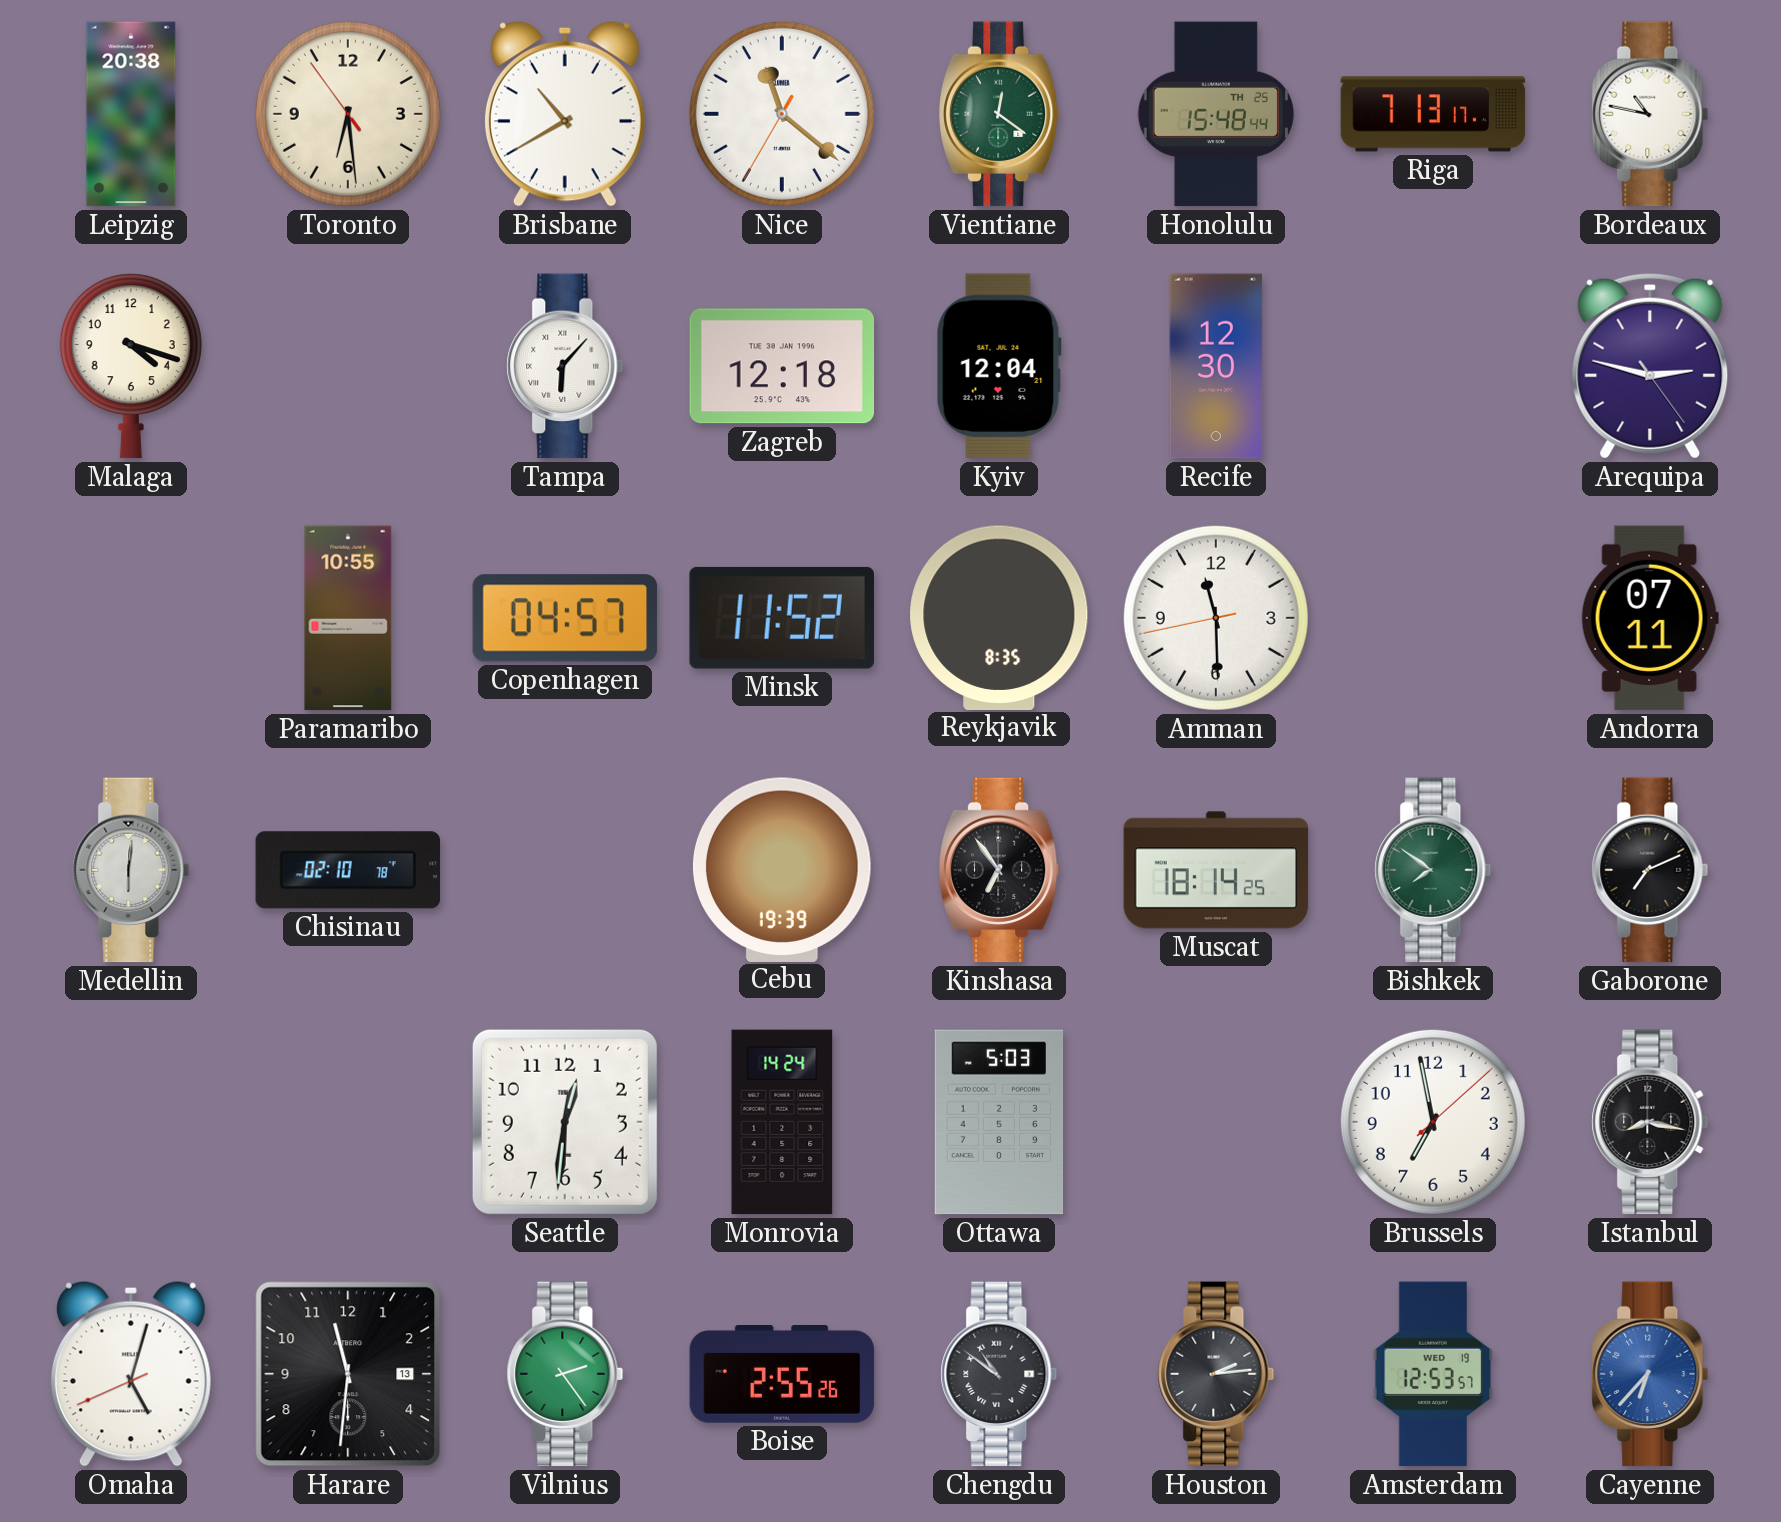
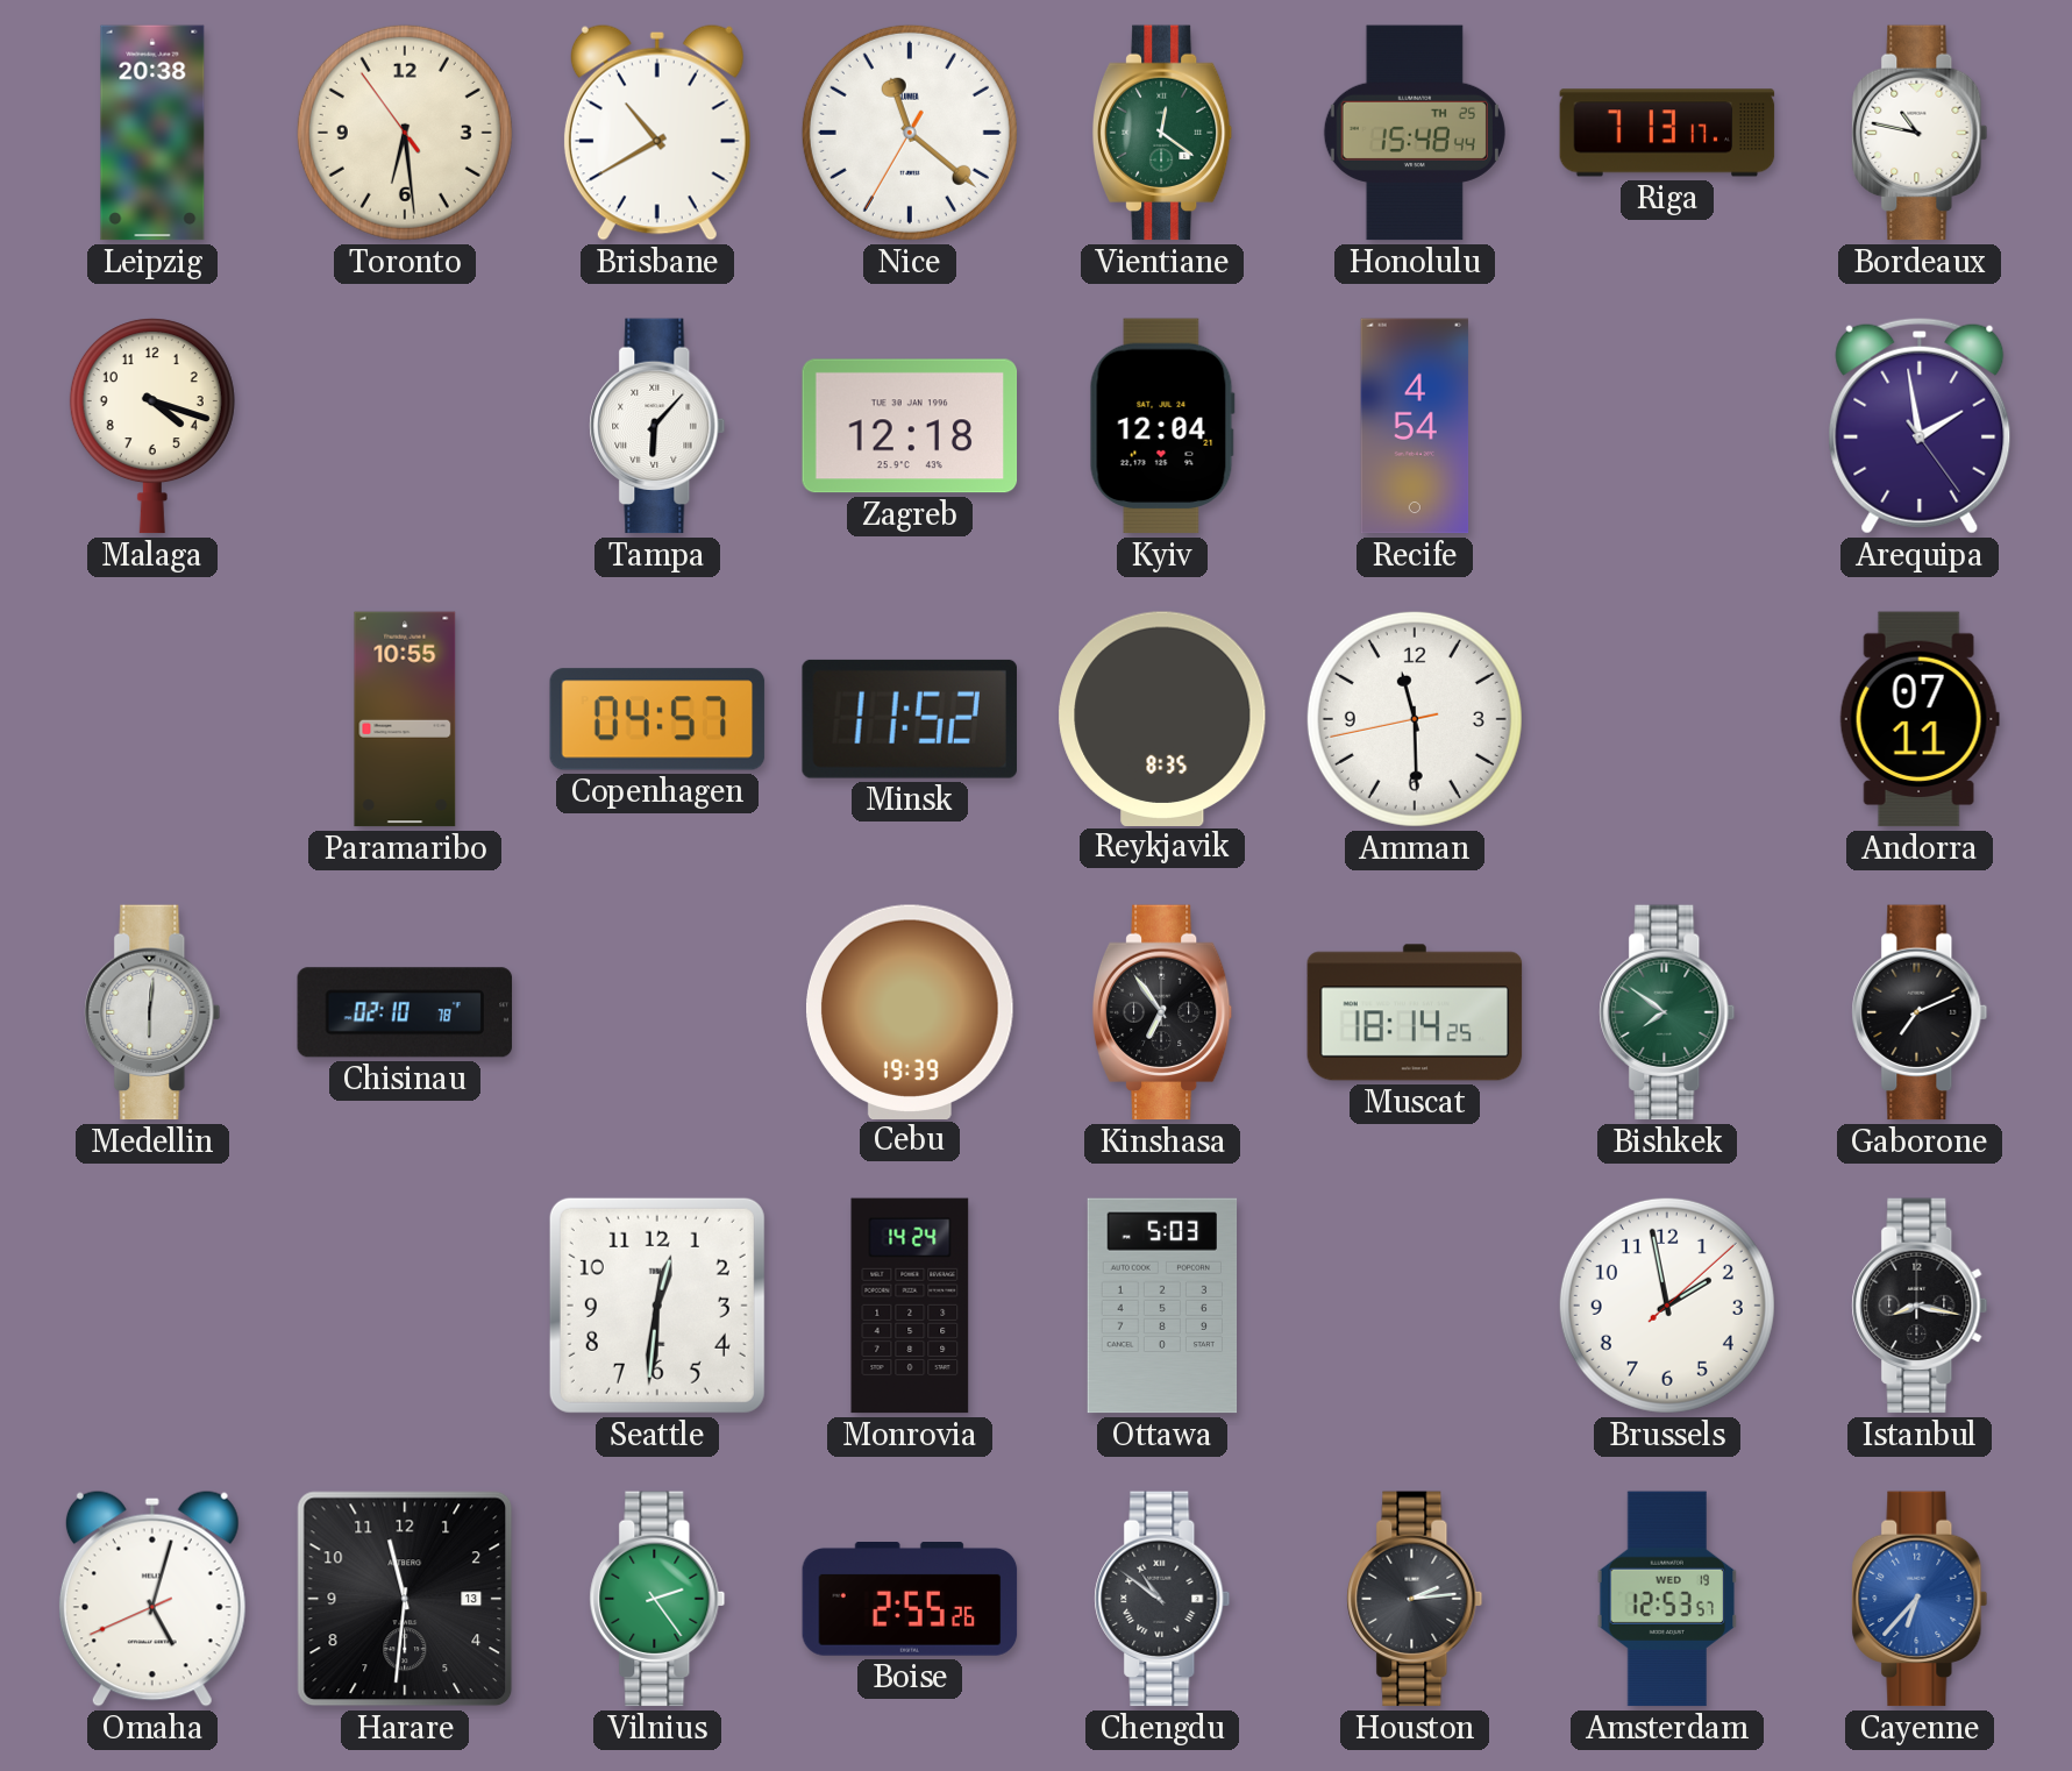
Recife: 12:30 -> 4:54 (1415, 426)
Arequipa: 2:47 -> 1:58 (1920, 426)
Brussels: 6:58 -> 1:58 (1667, 1306)
